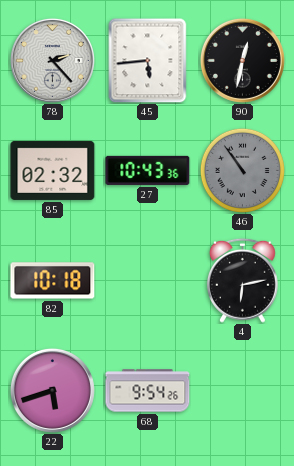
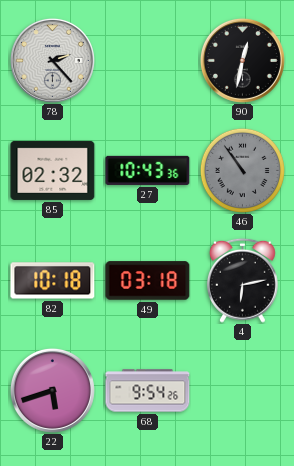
45: 5:44 -> none (148, 60)
49: none -> 03:18 (148, 281)
